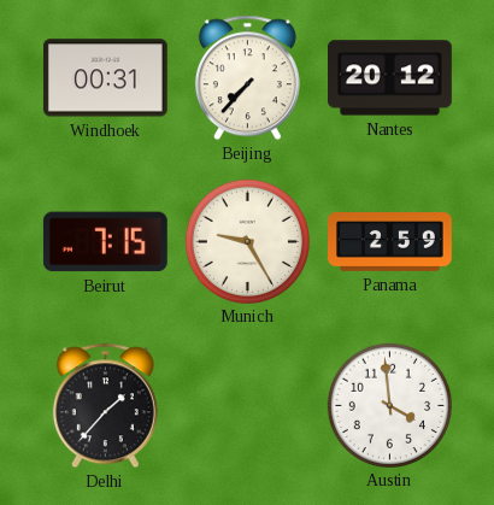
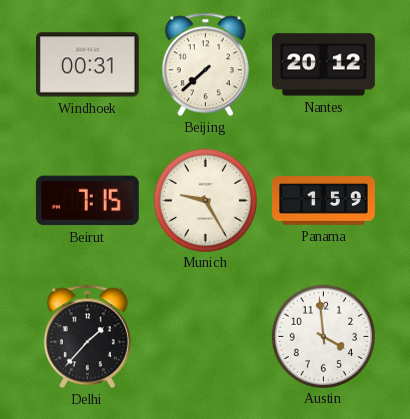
Beijing: 7:37 -> 7:38 (205, 65)
Panama: 2:59 -> 1:59 (324, 201)
